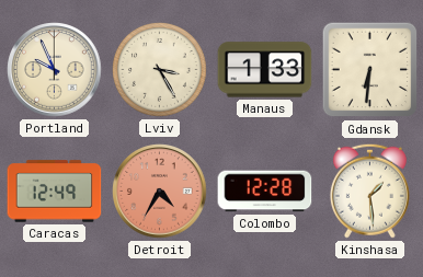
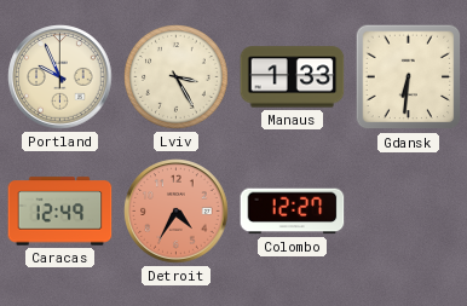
Colombo: 12:28 -> 12:27 (293, 212)
Kinshasa: 1:29 -> none (369, 191)
